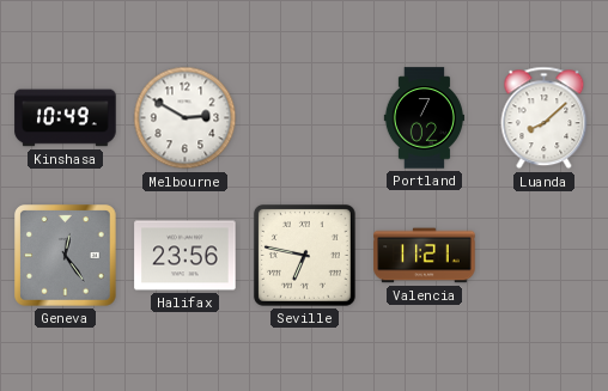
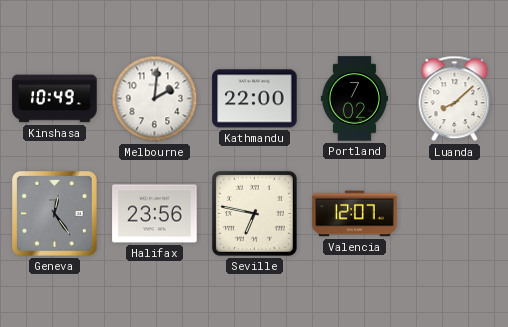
Melbourne: 2:50 -> 2:01 (155, 99)
Kathmandu: none -> 22:00 (255, 99)
Valencia: 11:21 -> 12:07 (355, 214)
